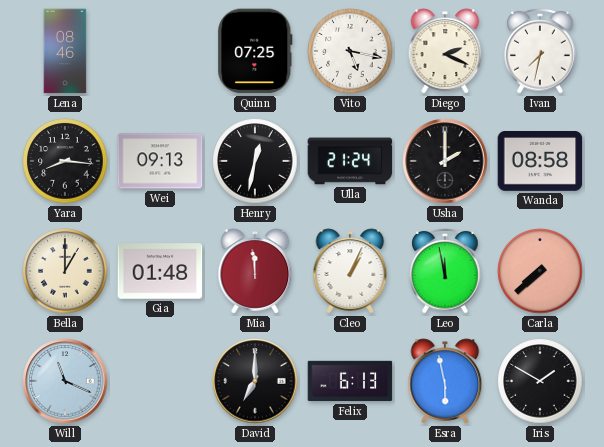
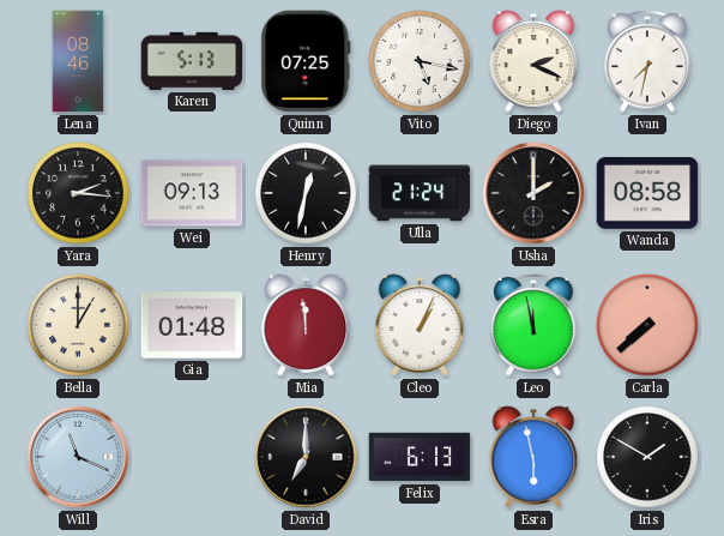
Karen: none -> 5:13 (192, 61)
Yara: 8:16 -> 2:16 (78, 193)
